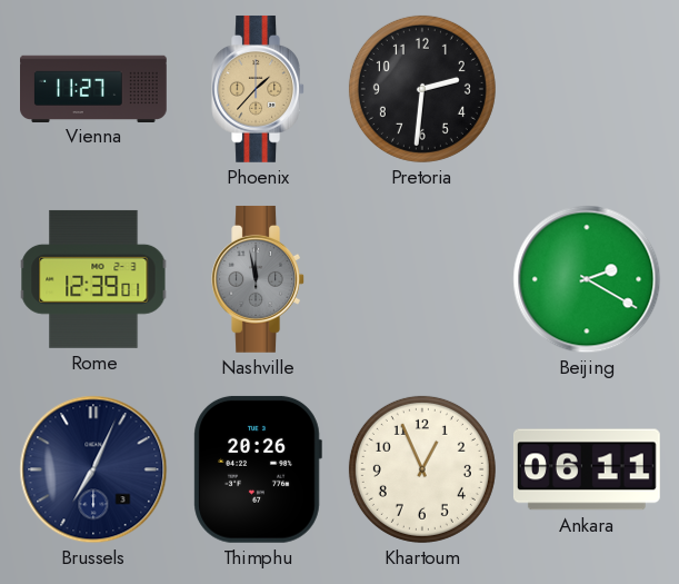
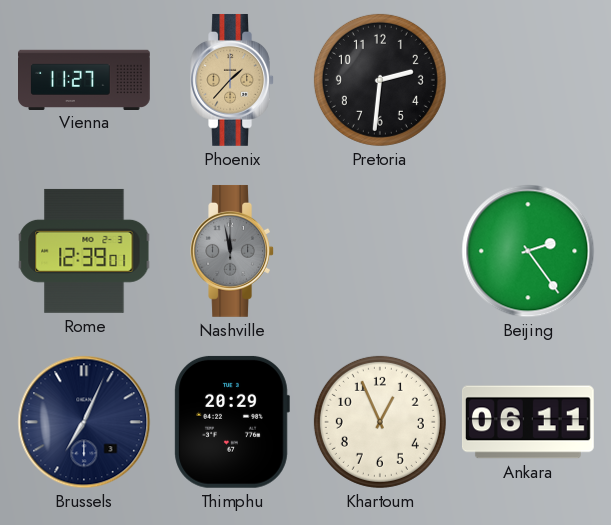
Beijing: 2:20 -> 2:24 (528, 251)
Thimphu: 20:26 -> 20:29 (232, 422)
